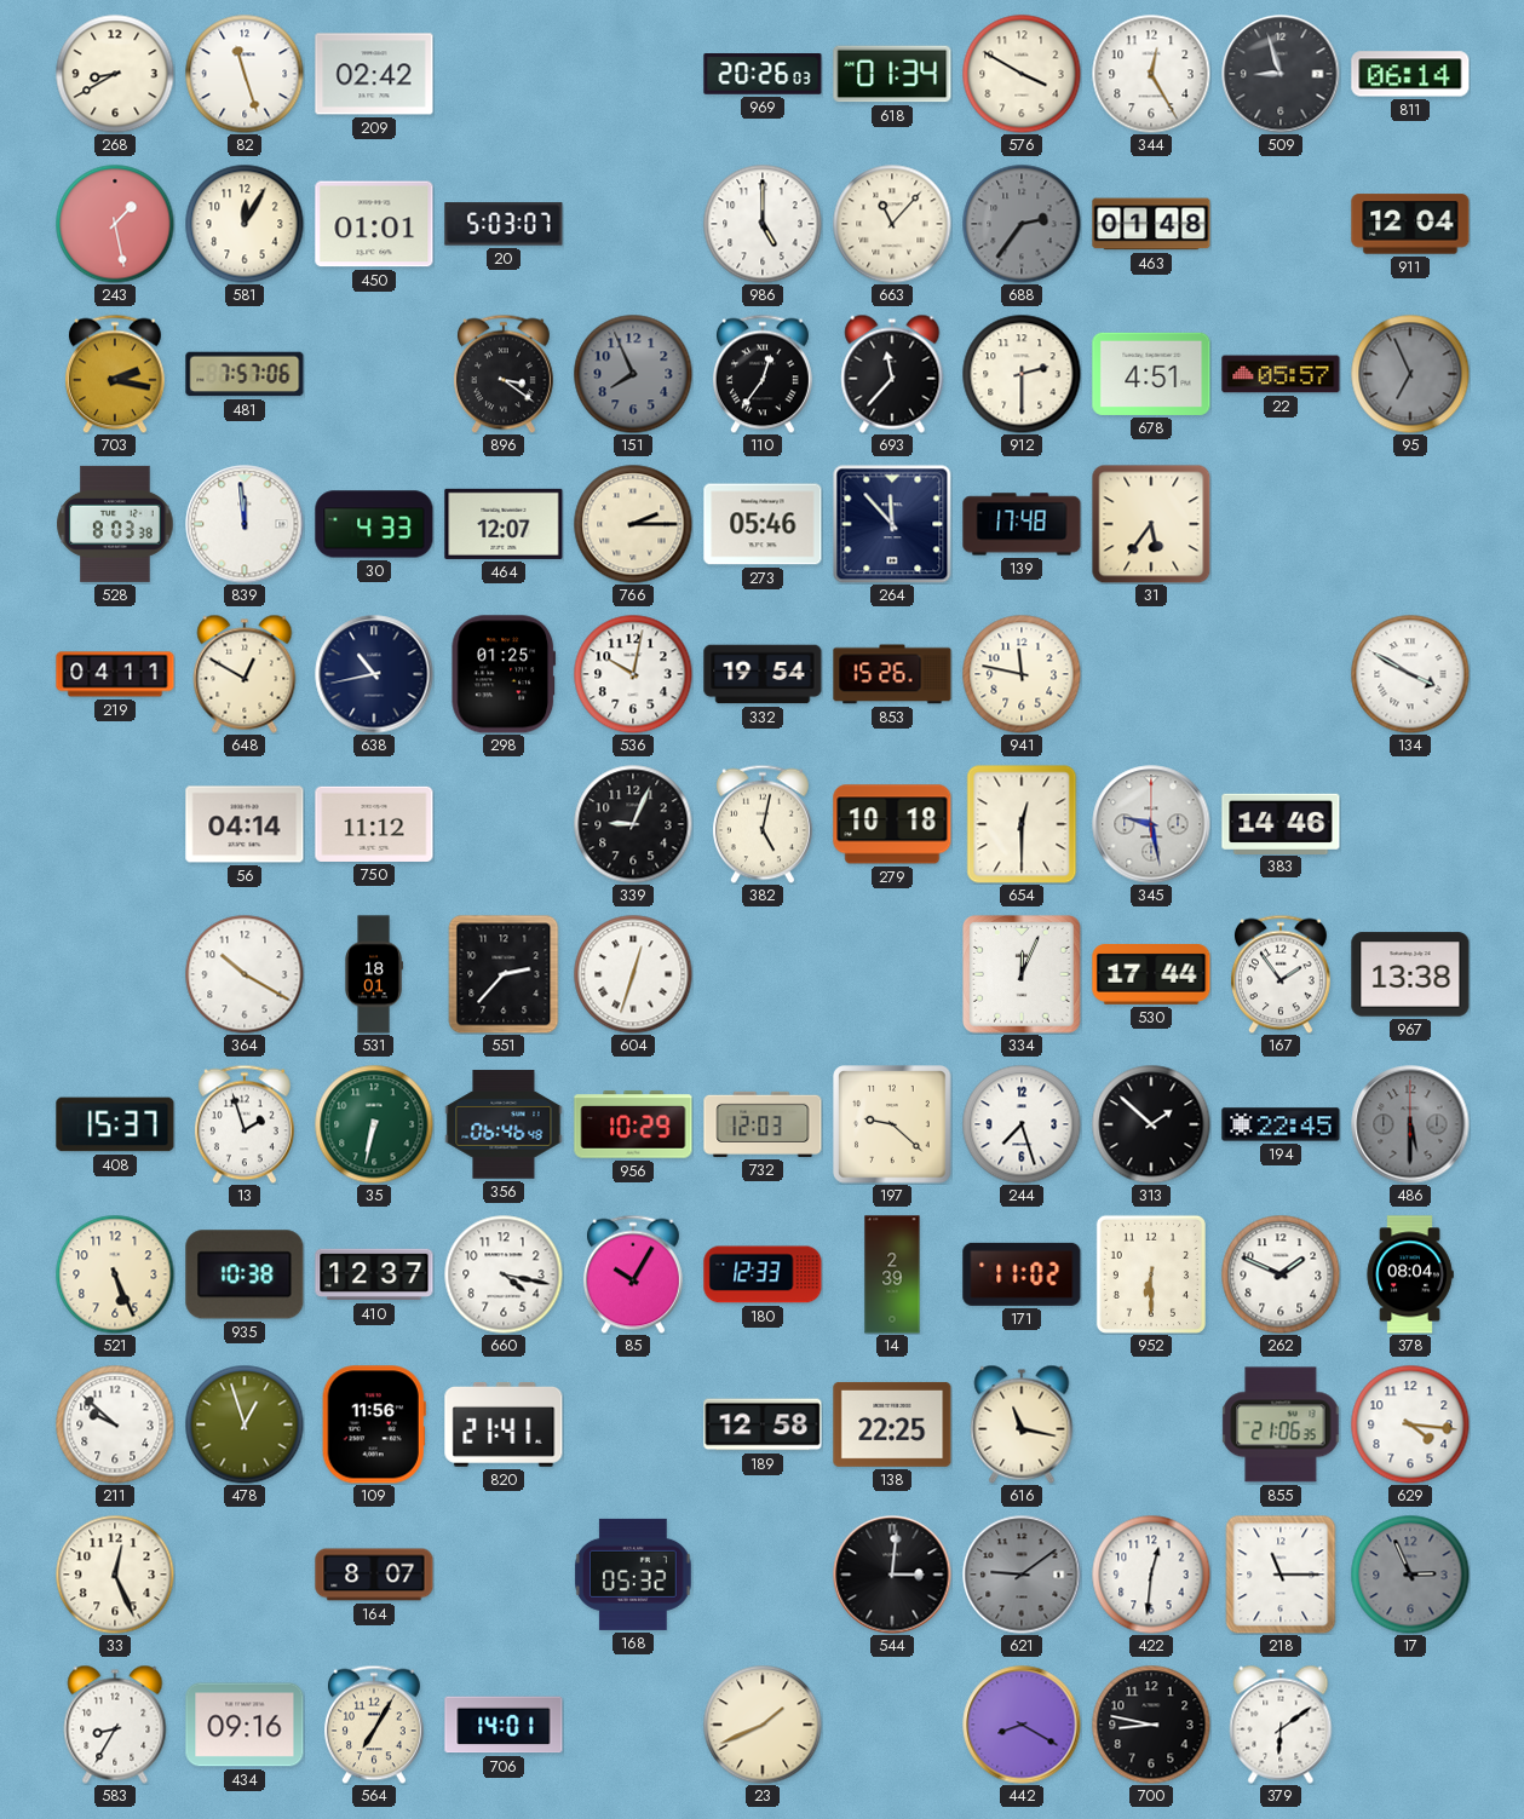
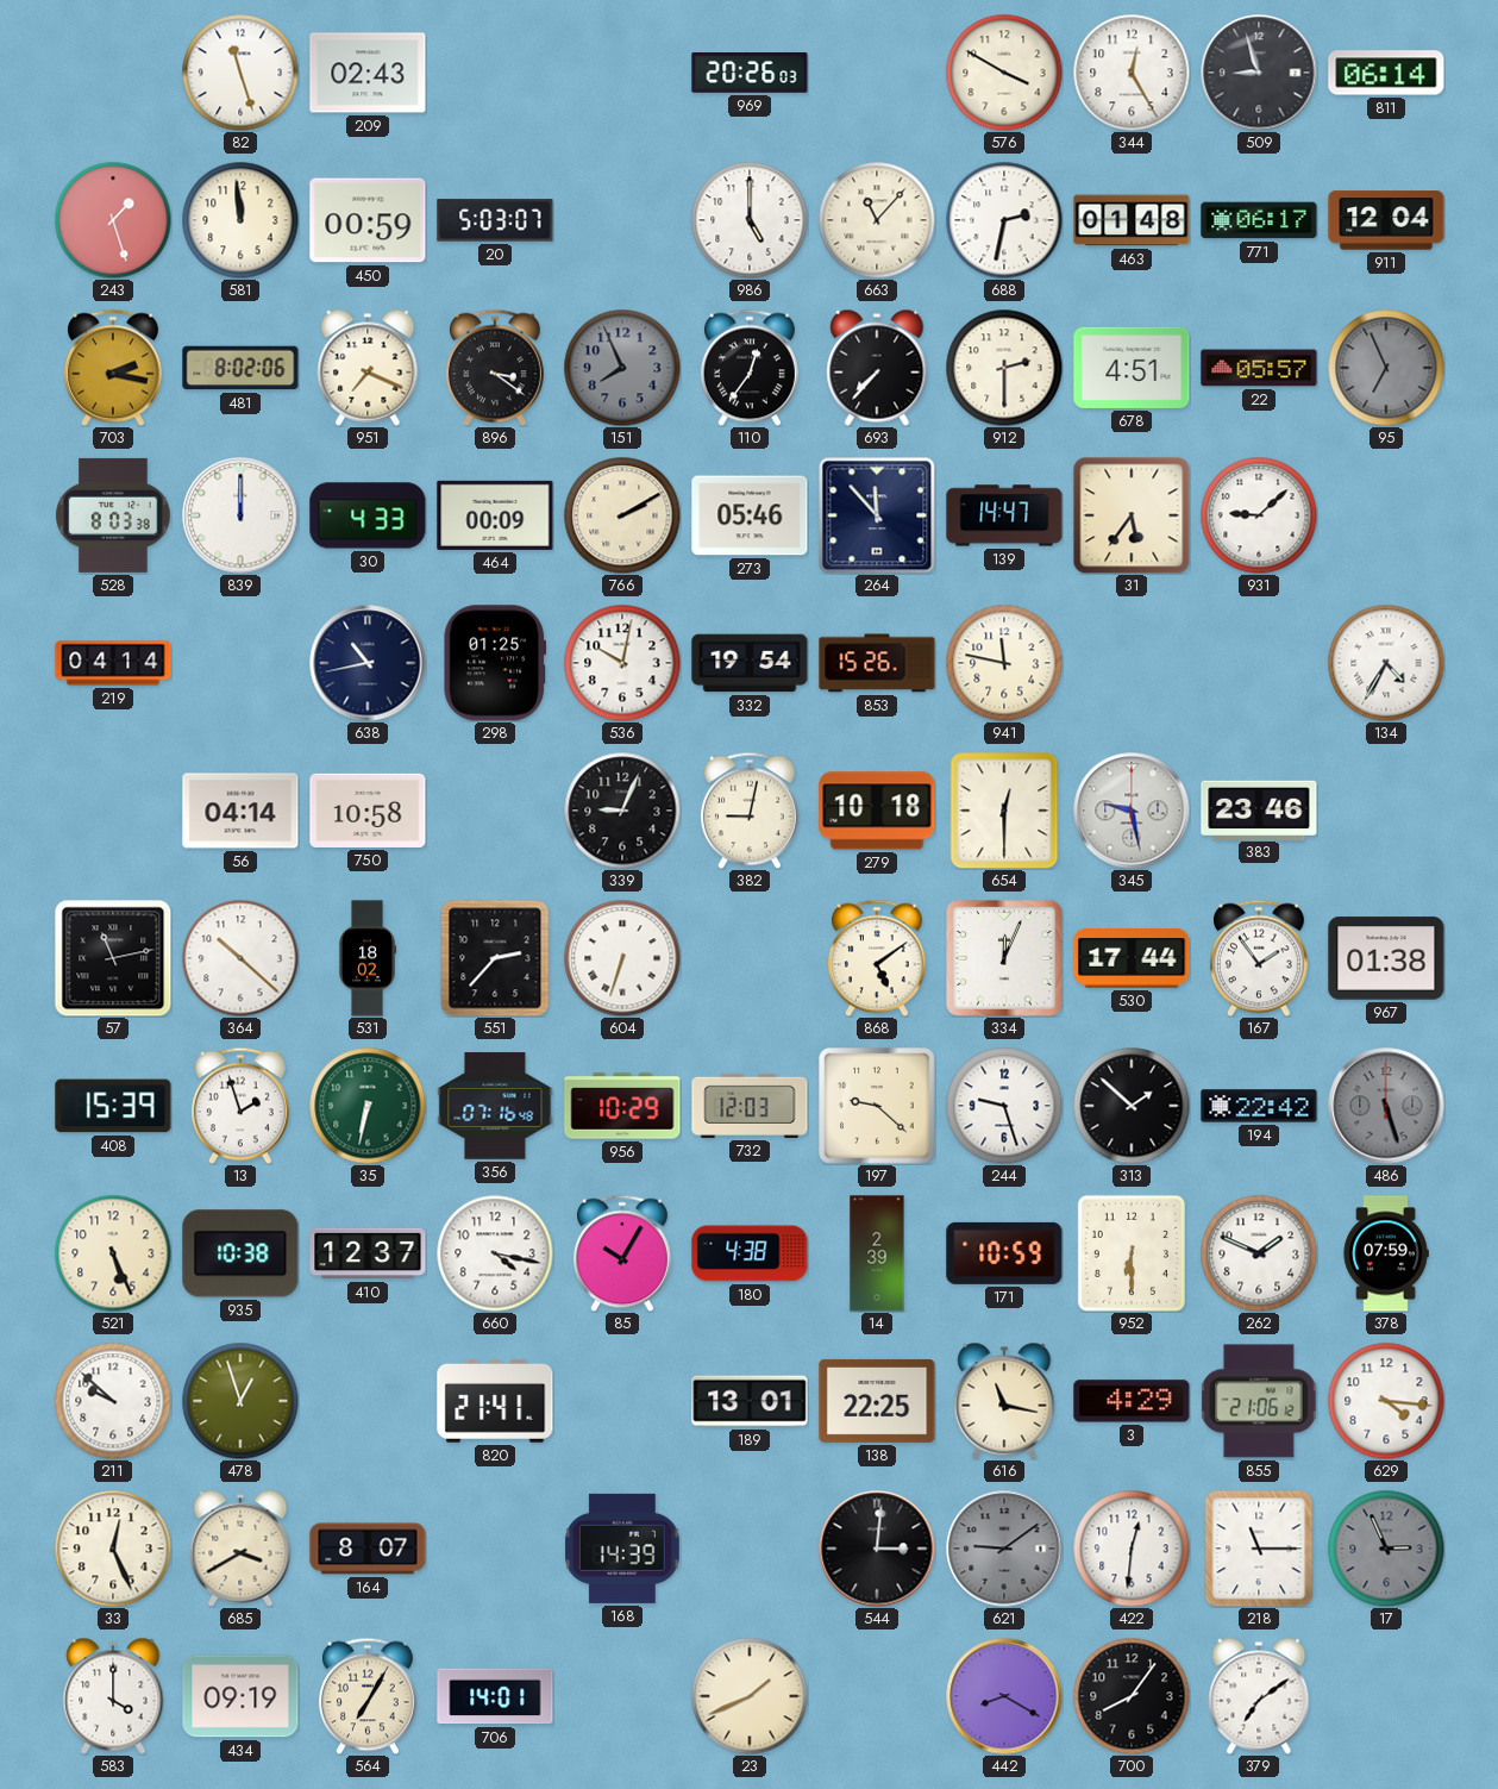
268: 8:40 -> none (115, 74)
209: 02:42 -> 02:43 (368, 73)
618: 01:34 -> none (892, 74)
243: 1:28 -> 1:27 (113, 220)
581: 12:05 -> 11:59 (240, 220)
450: 01:01 -> 00:59 (368, 220)
688: 2:36 -> 2:32 (1004, 220)
688 dial: grey -> white (1004, 220)
771: none -> 06:17 (1259, 220)
481: 7:57 -> 8:02 (240, 368)
951: none -> 7:19 (368, 368)
693: 11:37 -> 7:37 (877, 368)
839: 11:59 -> 12:00 (240, 515)
464: 12:07 -> 00:09 (495, 515)
766: 2:15 -> 2:10 (622, 515)
139: 17:48 -> 14:47 (1004, 515)
931: none -> 9:08 (1259, 515)
219: 04:11 -> 04:14 (113, 663)
648: 12:50 -> none (245, 674)
134: 3:50 -> 4:35 (1386, 663)
750: 11:12 -> 10:58 (368, 811)
382: 5:02 -> 9:02 (750, 811)
383: 14:46 -> 23:46 (1259, 809)
57: none -> 11:13 (113, 958)
364: 10:20 -> 10:22 (240, 958)
531: 18:01 -> 18:02 (368, 958)
604: 12:33 -> 6:33 (622, 958)
868: none -> 5:09 (877, 958)
967: 13:38 -> 01:38 (1386, 958)
408: 15:37 -> 15:39 (113, 1106)
356: 06:46 -> 07:16 (495, 1106)
244: 7:27 -> 9:27 (1004, 1106)
194: 22:45 -> 22:42 (1259, 1106)
486: 5:30 -> 5:27 (1386, 1106)
180: 12:33 -> 4:38 (750, 1253)
171: 11:02 -> 10:59 (1004, 1253)
378: 08:04 -> 07:59 (1386, 1253)
109: 11:56 -> none (374, 1424)
189: 12:58 -> 13:01 (750, 1401)
3: none -> 4:29 (1132, 1401)
855: 21:06:35 -> 21:06:12 (1259, 1401)
685: none -> 3:40 (240, 1549)
168: 05:32 -> 14:39 (623, 1549)
583: 8:35 -> 4:00 (113, 1696)
434: 09:16 -> 09:19 (240, 1696)
700: 8:47 -> 8:06 (1132, 1696)
379: 6:09 -> 7:09 (1259, 1696)
